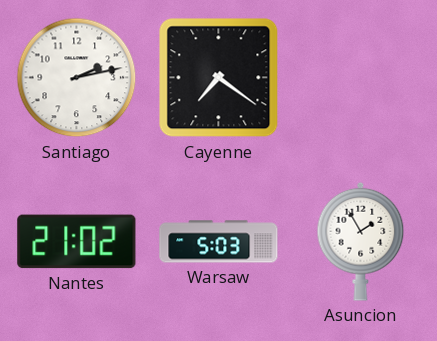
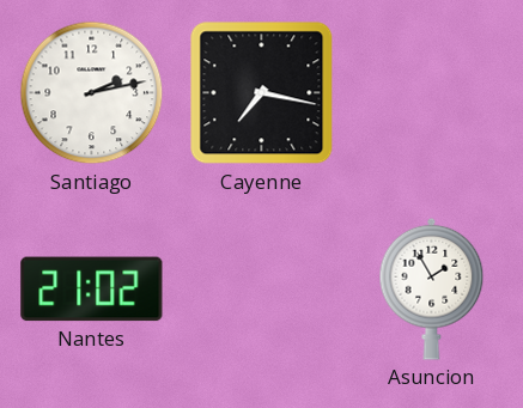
Cayenne: 7:21 -> 7:17 (262, 93)
Warsaw: 5:03 -> none (219, 242)
